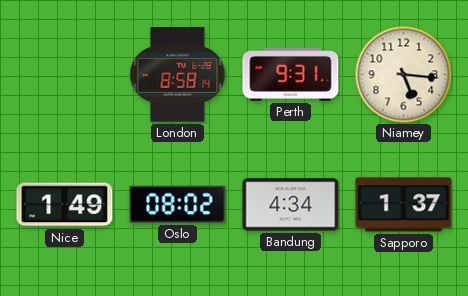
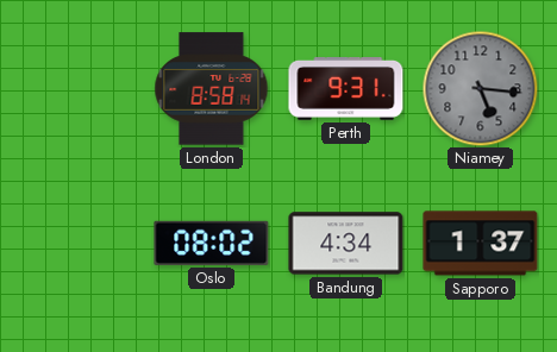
Niamey dial: cream -> grey (480, 88)
Nice: 1:49 -> none (65, 205)
